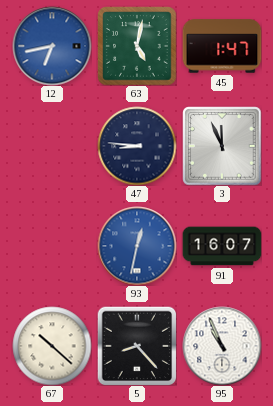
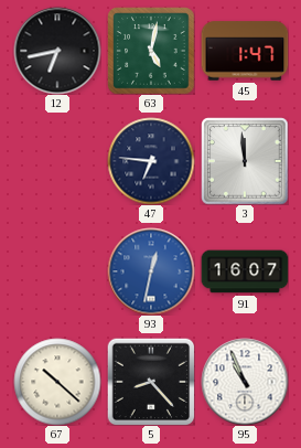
12 dial: blue -> black (57, 51)
47: 8:46 -> 6:46 (151, 161)
3: 11:56 -> 11:59 (245, 161)
